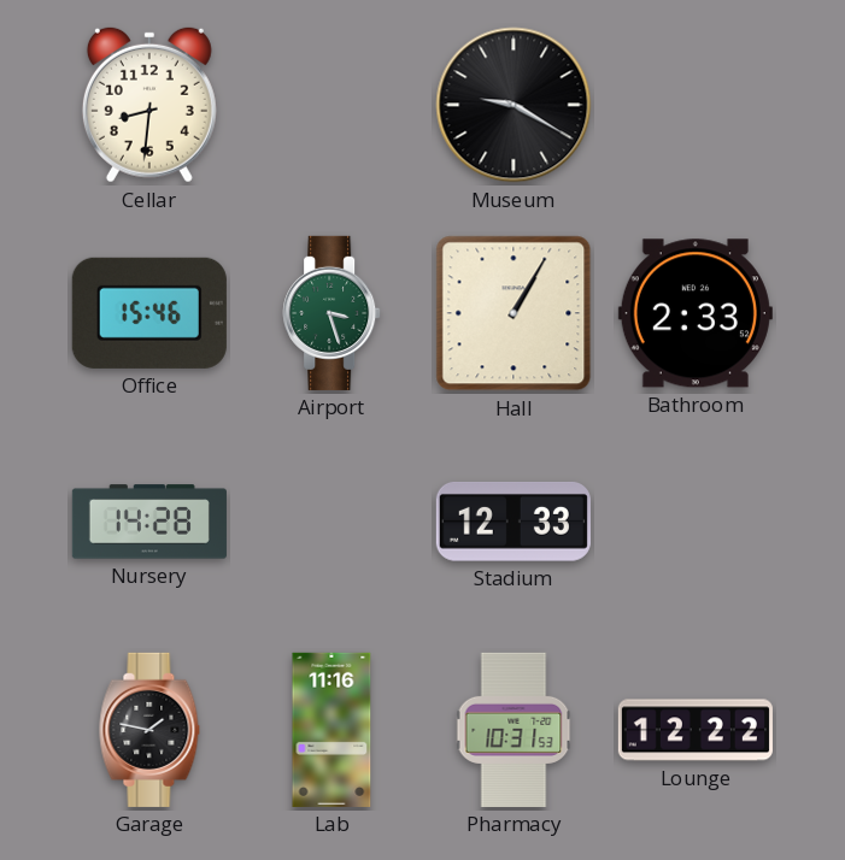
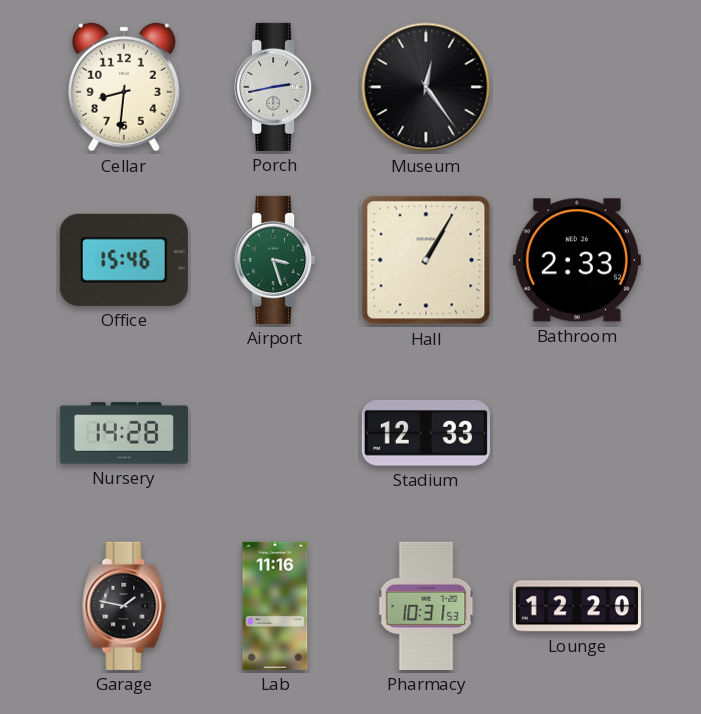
Porch: none -> 2:43 (275, 87)
Museum: 9:20 -> 12:24 (426, 87)
Lounge: 12:22 -> 12:20 (577, 606)
